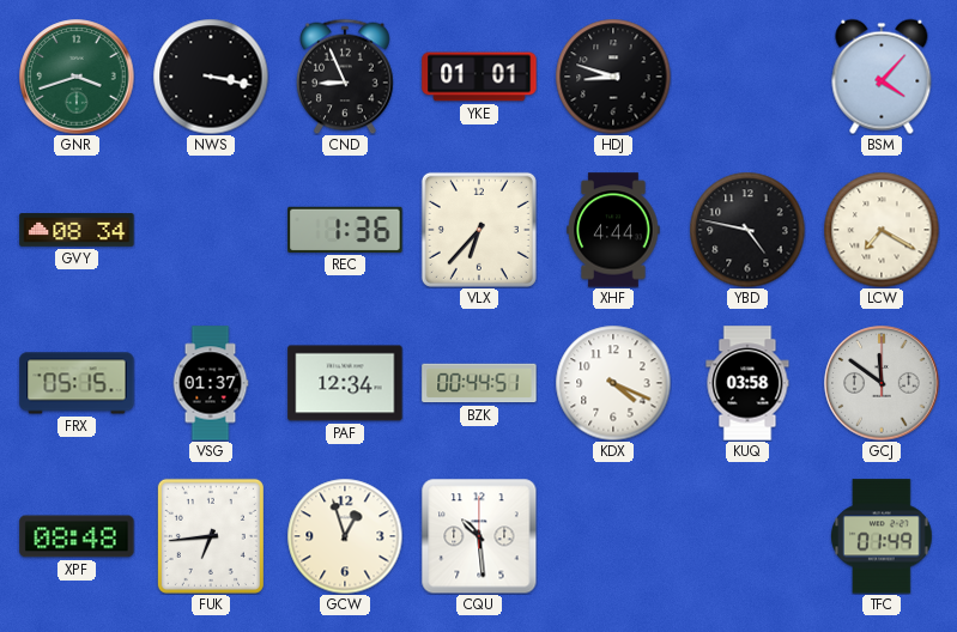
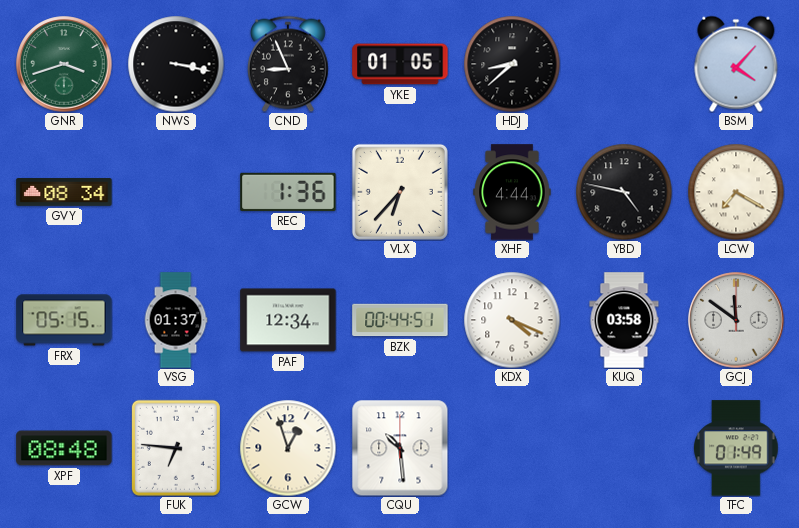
YKE: 01:01 -> 01:05 (400, 64)
HDJ: 8:48 -> 8:38 (512, 64)
FUK: 6:44 -> 6:46 (176, 448)
